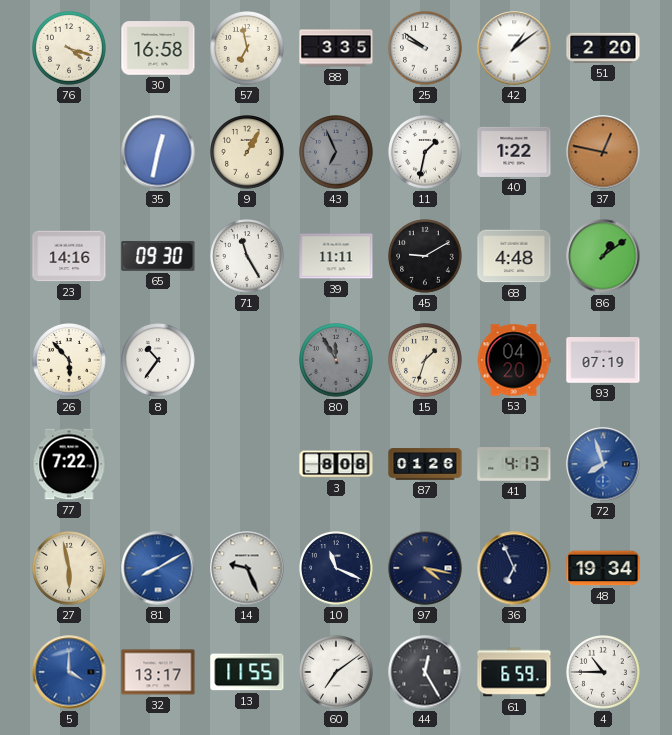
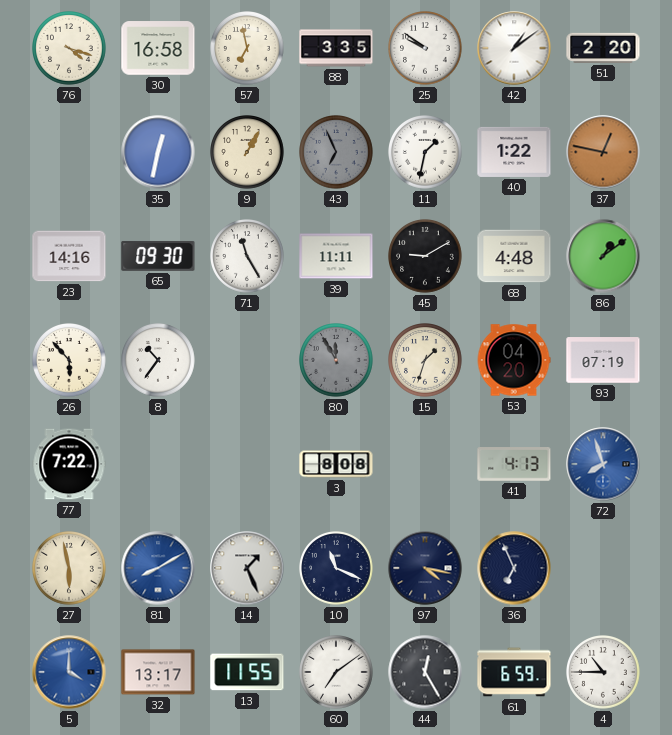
87: 01:26 -> none (425, 464)
14: 9:26 -> 1:26 (247, 568)
48: 19:34 -> none (603, 568)
